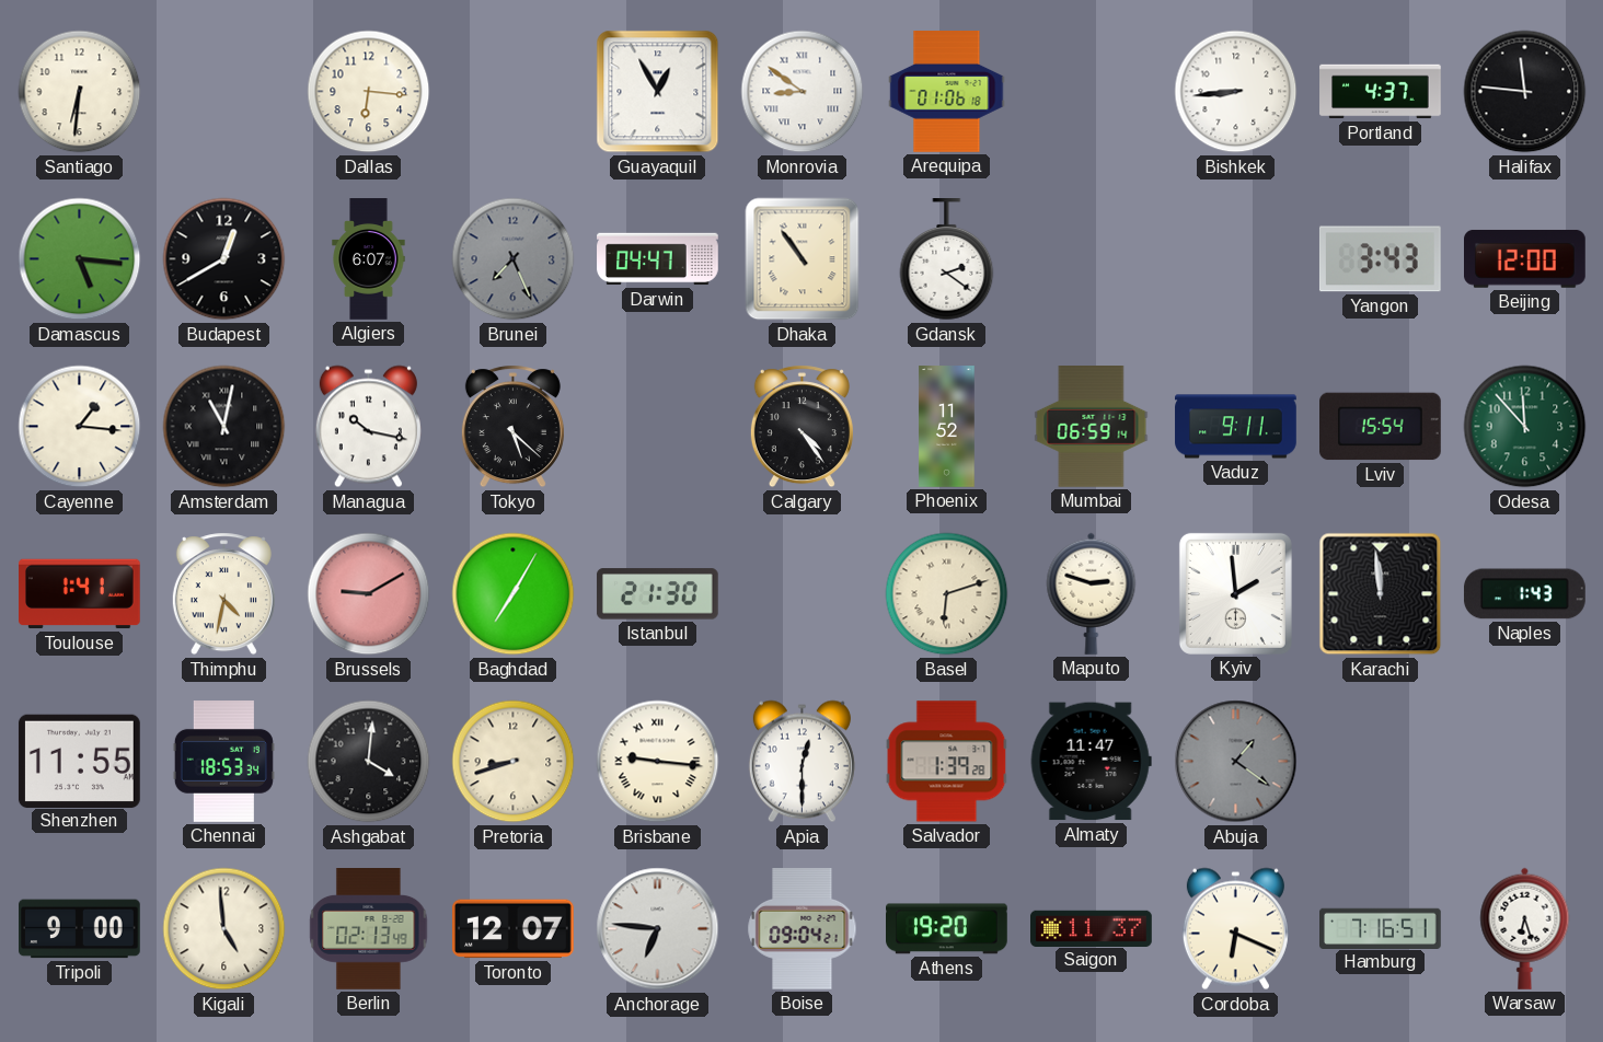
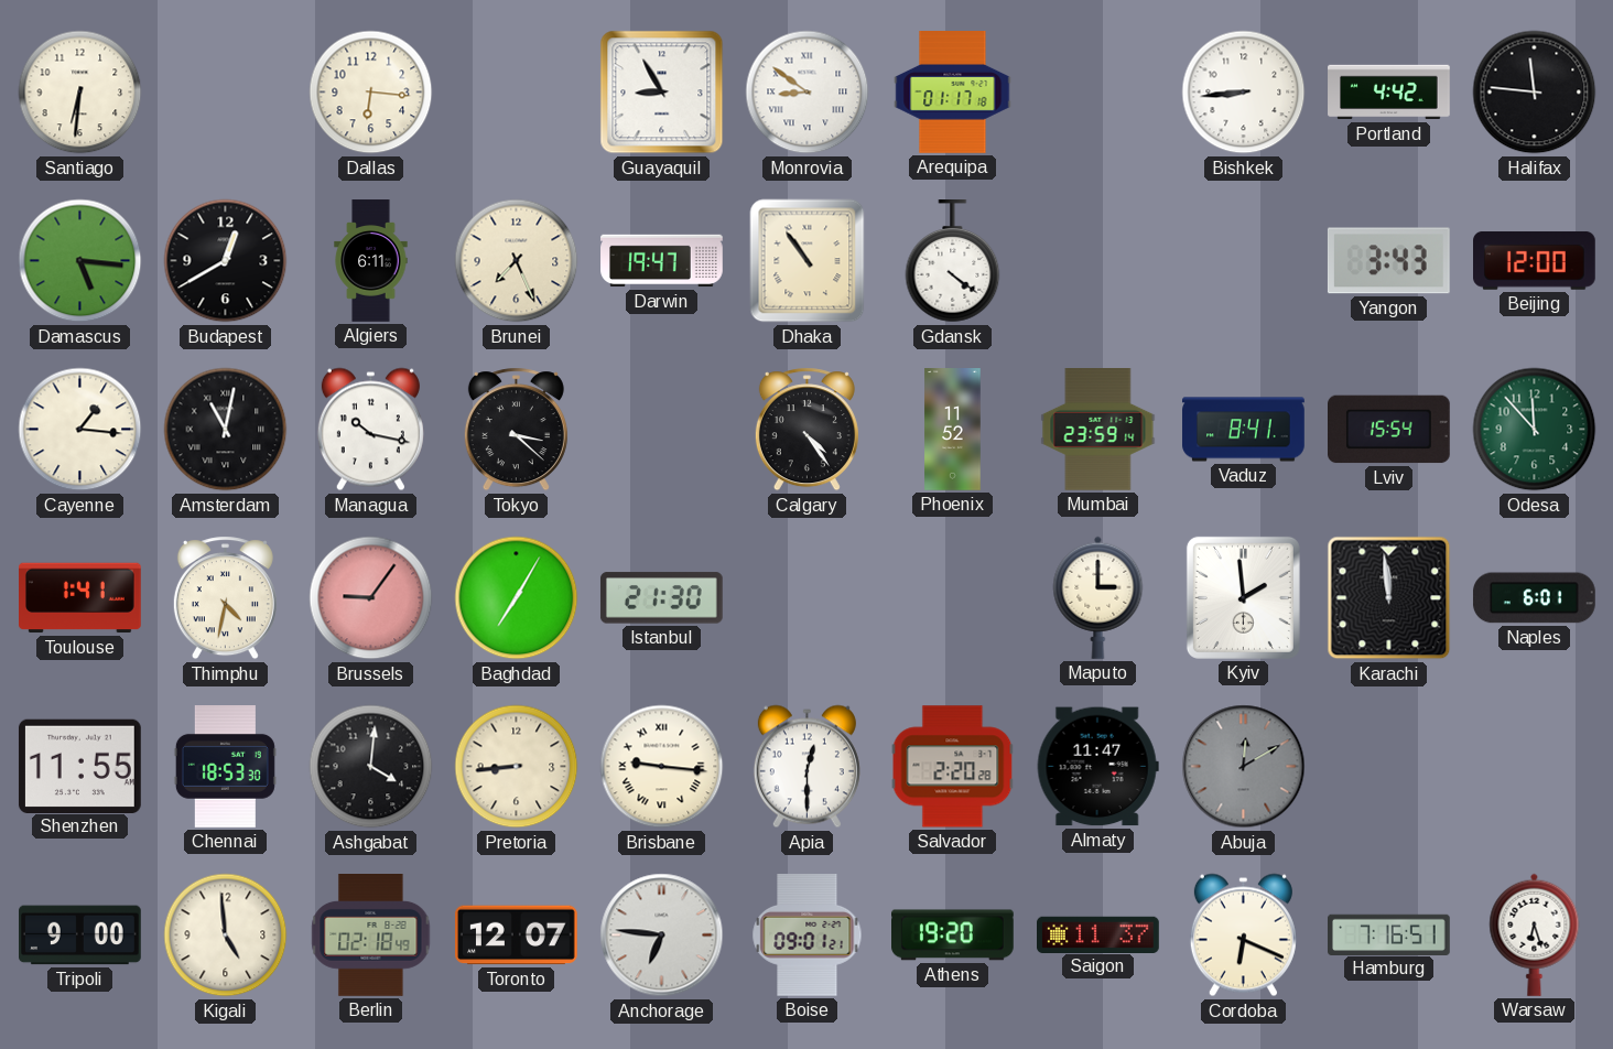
Guayaquil: 12:55 -> 8:55 (662, 93)
Arequipa: 01:06 -> 01:17 (953, 93)
Portland: 4:37 -> 4:42 (1389, 93)
Algiers: 6:07 -> 6:11 (371, 261)
Brunei dial: grey -> cream (517, 261)
Darwin: 04:47 -> 19:47 (662, 261)
Gdansk: 2:21 -> 4:21 (953, 262)
Tokyo: 5:22 -> 3:22 (516, 430)
Mumbai: 06:59 -> 23:59 (1098, 430)
Vaduz: 9:11 -> 8:41 (1244, 430)
Brussels: 9:10 -> 9:06 (371, 598)
Basel: 6:12 -> none (947, 594)
Maputo: 2:48 -> 3:00 (1098, 597)
Naples: 1:43 -> 6:01 (1534, 598)
Chennai: 18:53:34 -> 18:53:30 (225, 767)
Pretoria: 8:42 -> 8:44 (517, 767)
Salvador: 1:39 -> 2:20 (953, 767)
Abuja: 1:21 -> 12:10 (1244, 767)
Berlin: 02:13 -> 02:18 (371, 936)
Boise: 09:04 -> 09:01 (808, 936)
